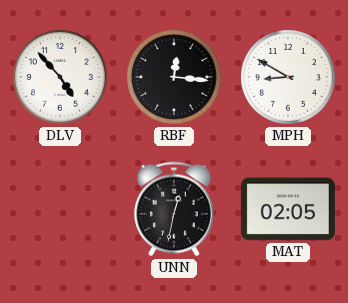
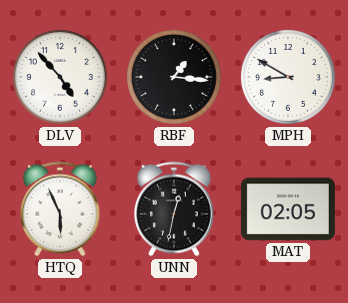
RBF: 12:16 -> 1:16 (174, 77)
HTQ: none -> 5:56 (60, 209)
